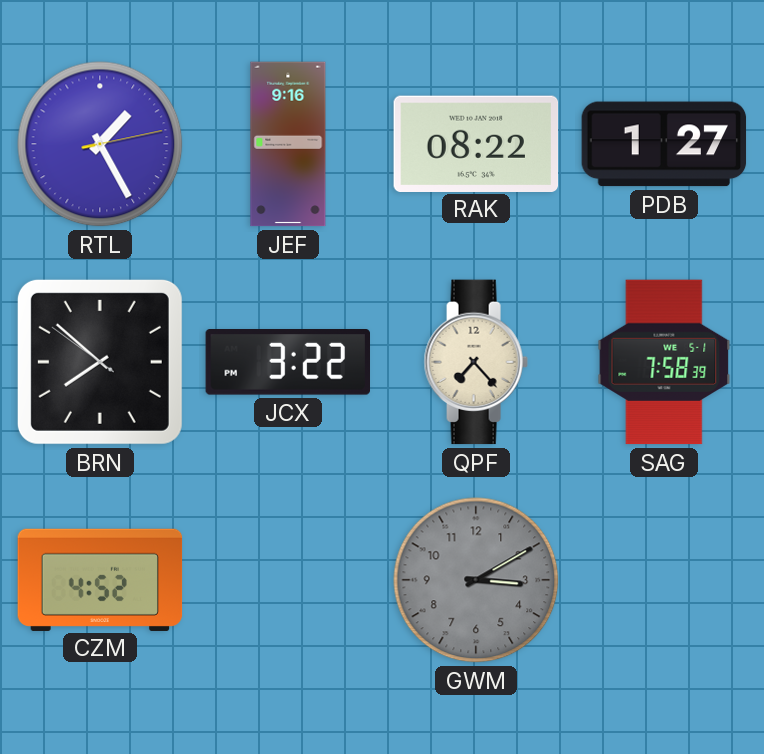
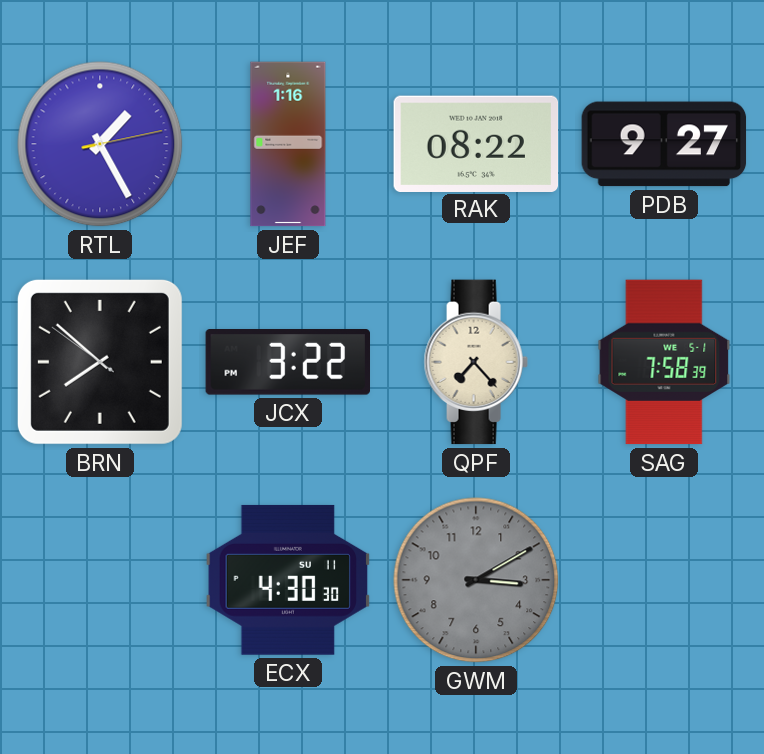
JEF: 9:16 -> 1:16 (288, 144)
PDB: 1:27 -> 9:27 (664, 144)
CZM: 4:52 -> none (100, 579)
ECX: none -> 4:30 (288, 580)
